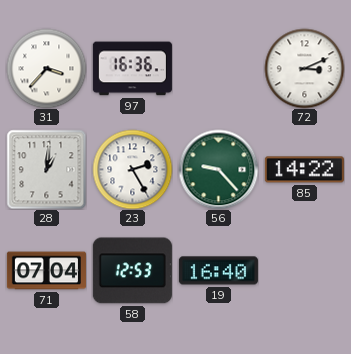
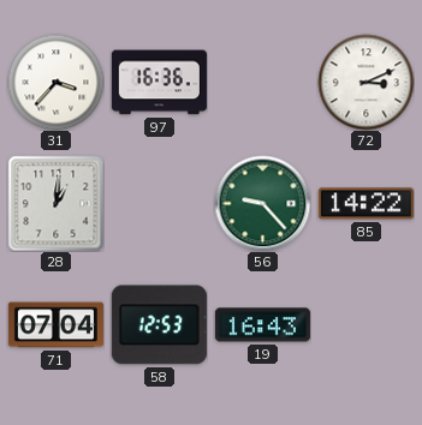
23: 2:25 -> none (132, 169)
19: 16:40 -> 16:43 (262, 325)
